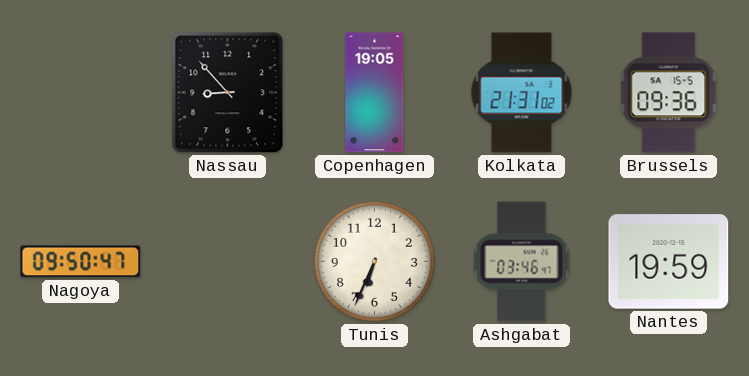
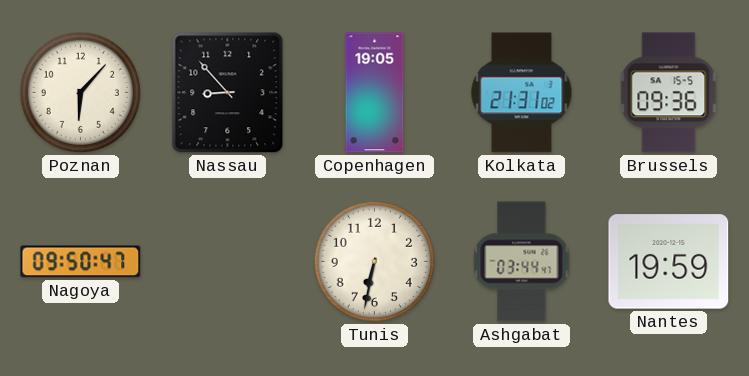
Poznan: none -> 6:07 (80, 92)
Tunis: 6:34 -> 6:32 (374, 261)
Ashgabat: 03:46 -> 03:44 (522, 262)
